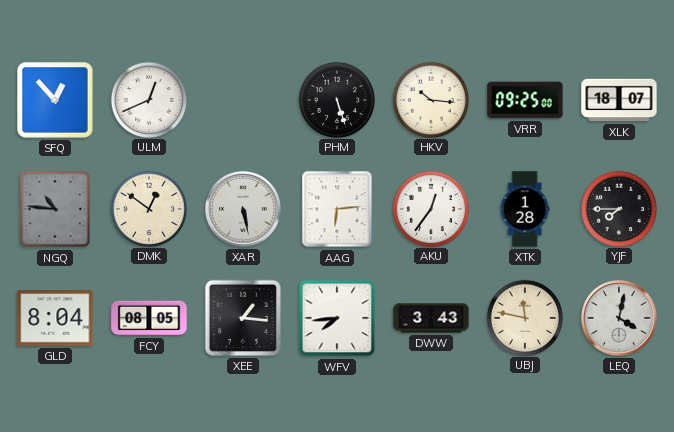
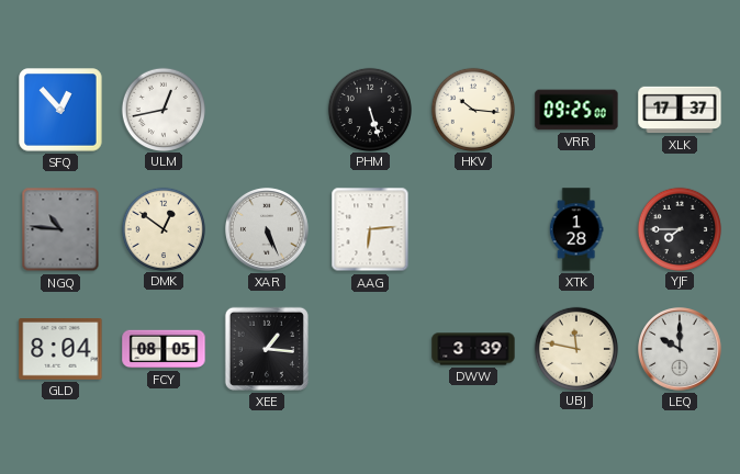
ULM: 12:41 -> 12:43 (162, 109)
XLK: 18:07 -> 17:37 (680, 110)
XAR: 5:28 -> 5:26 (268, 230)
AKU: 12:36 -> none (430, 208)
WFV: 7:44 -> none (337, 318)
DWW: 3:43 -> 3:39 (473, 349)
LEQ: 4:02 -> 10:00 (681, 350)
